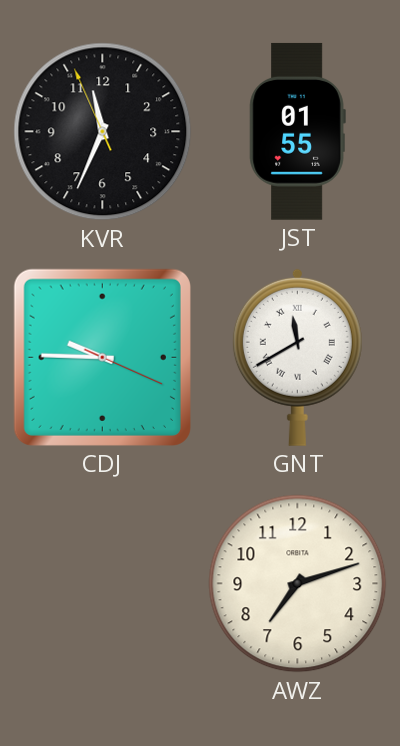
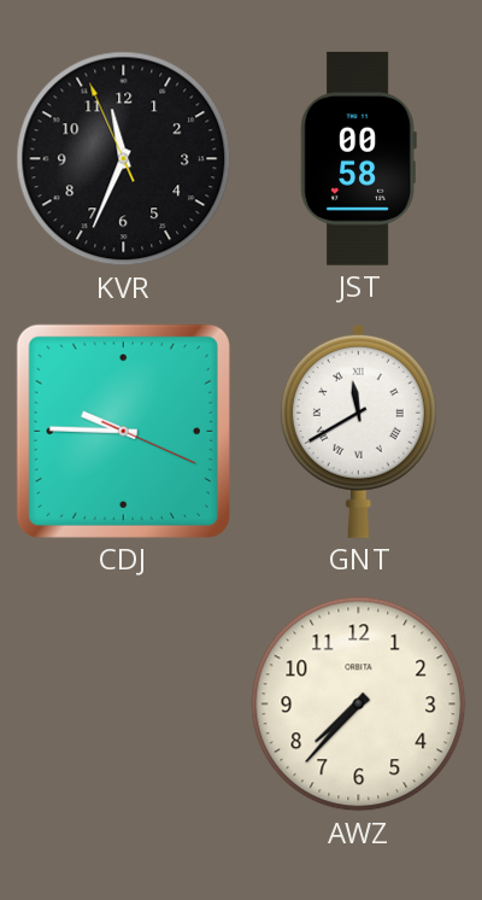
JST: 01:55 -> 00:58 (358, 158)
AWZ: 7:12 -> 7:37 (359, 705)
